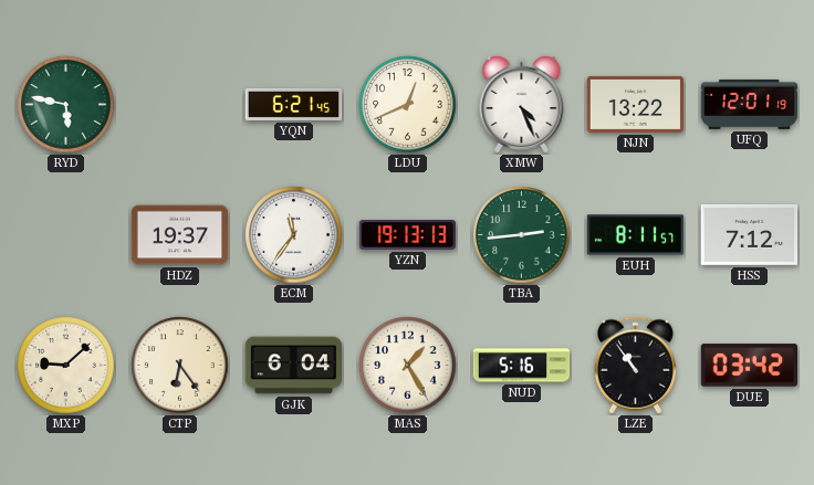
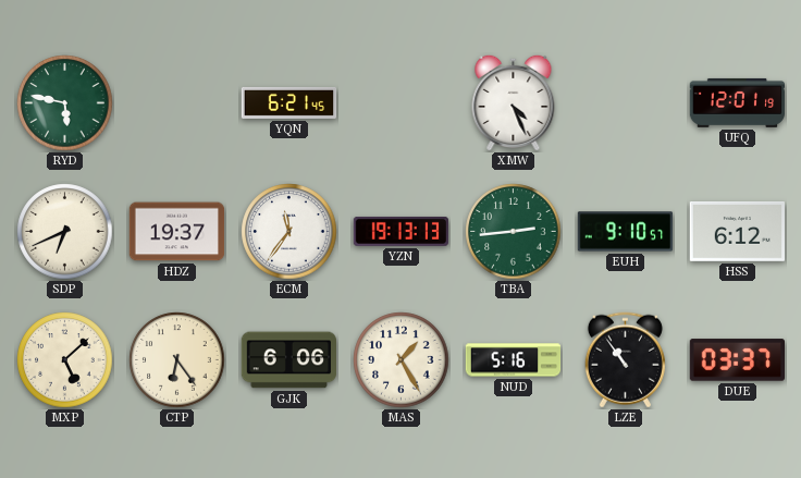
LDU: 12:41 -> none (408, 105)
NJN: 13:22 -> none (635, 104)
SDP: none -> 6:41 (65, 232)
EUH: 8:11 -> 9:10 (626, 232)
HSS: 7:12 -> 6:12 (738, 232)
MXP: 9:08 -> 5:08 (65, 360)
GJK: 6:04 -> 6:06 (289, 360)
DUE: 03:42 -> 03:37 (737, 360)
